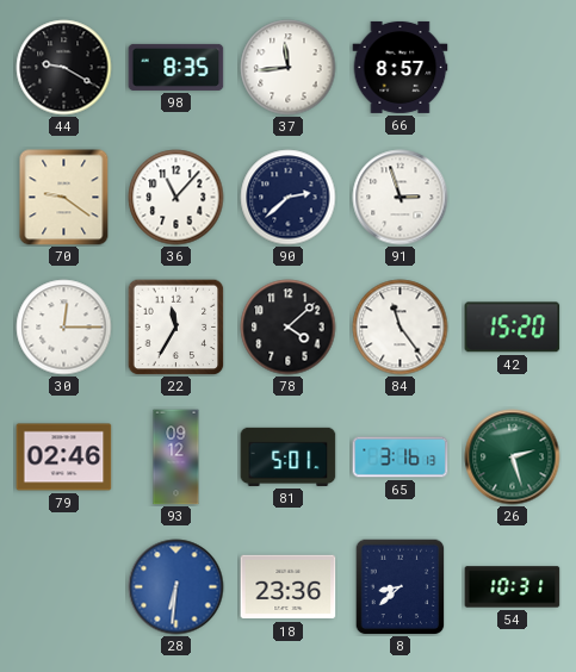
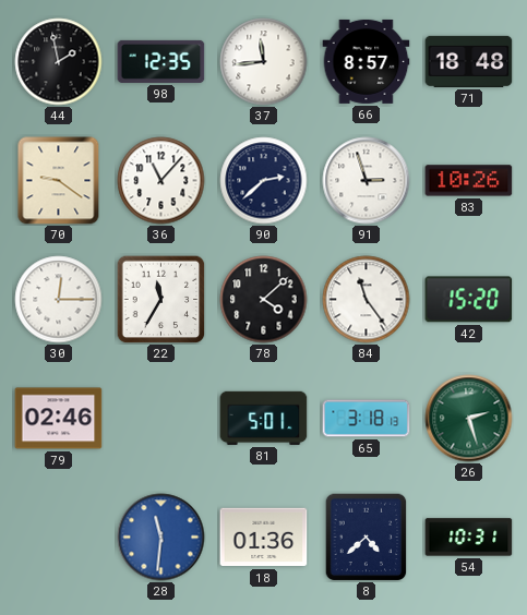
44: 9:20 -> 1:58 (59, 62)
98: 8:35 -> 12:35 (161, 61)
71: none -> 18:48 (469, 61)
83: none -> 10:26 (469, 181)
93: 09:12 -> none (176, 458)
65: 3:16 -> 3:18 (367, 419)
28: 6:31 -> 11:31 (161, 538)
18: 23:36 -> 01:36 (264, 538)
8: 8:38 -> 4:38 (367, 536)
